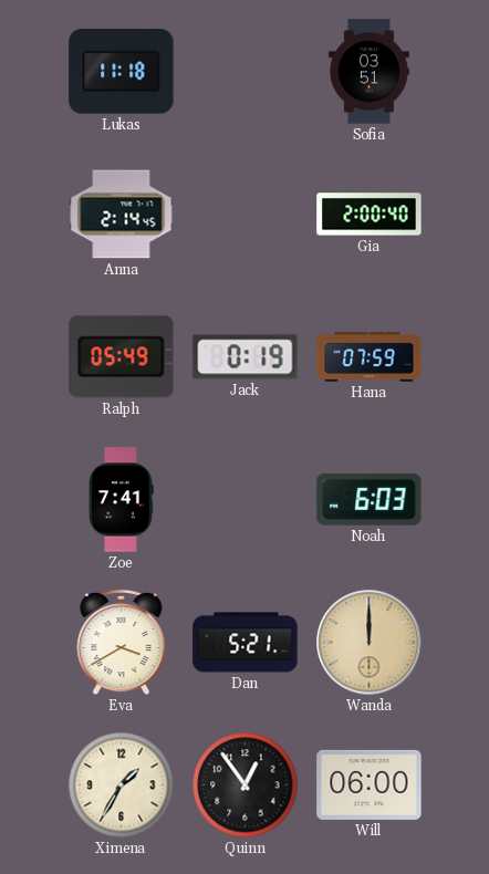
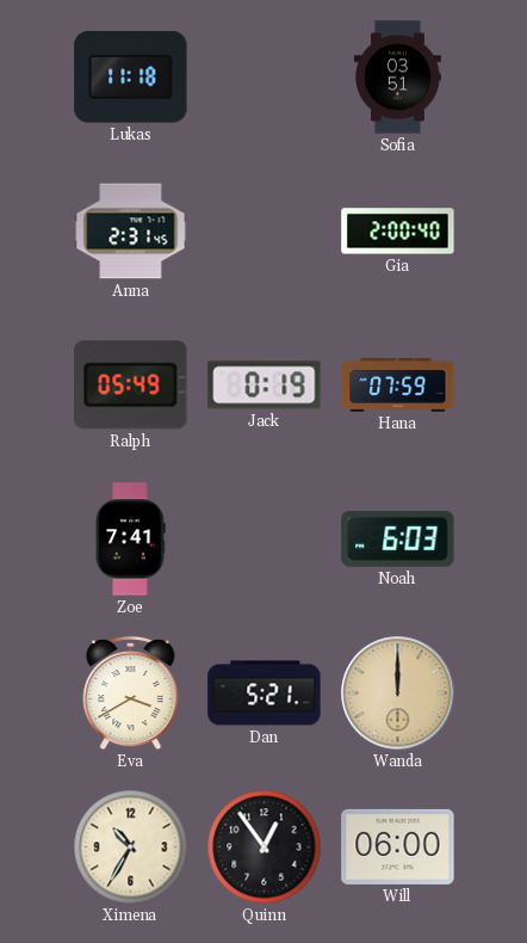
Anna: 2:14 -> 2:31 (131, 232)
Ximena: 1:35 -> 10:35 (131, 848)
